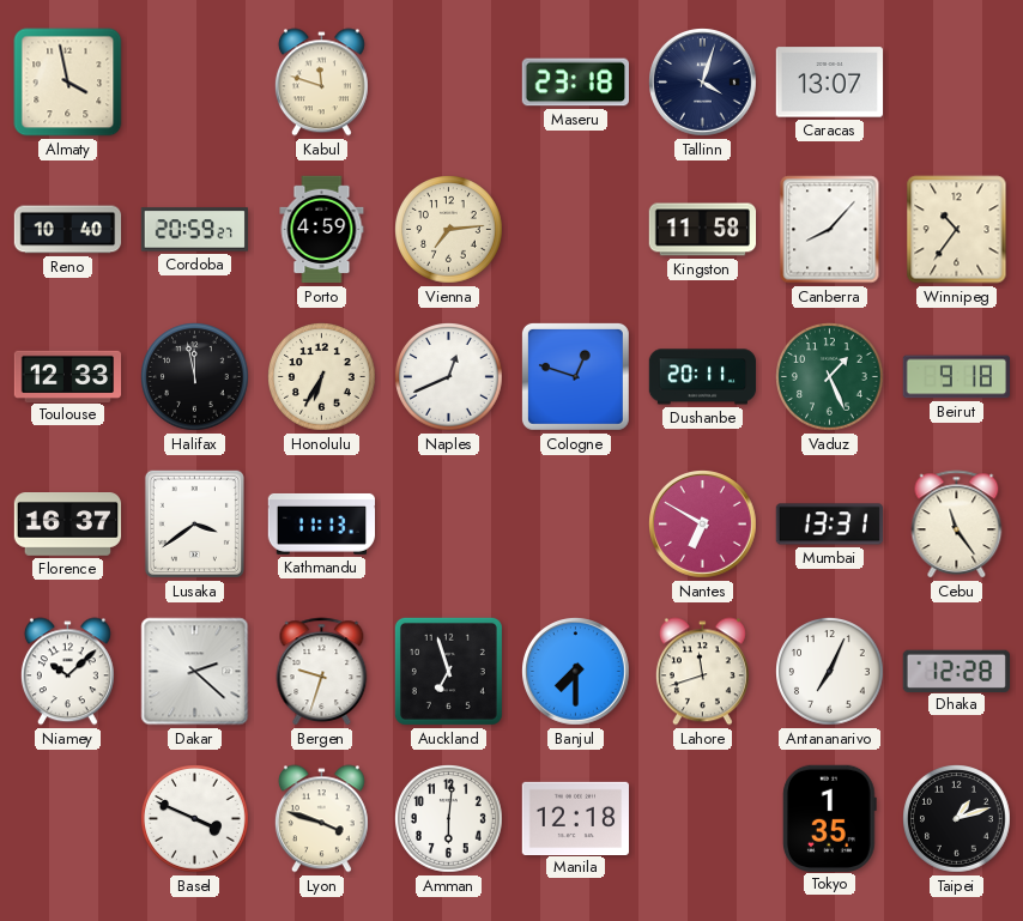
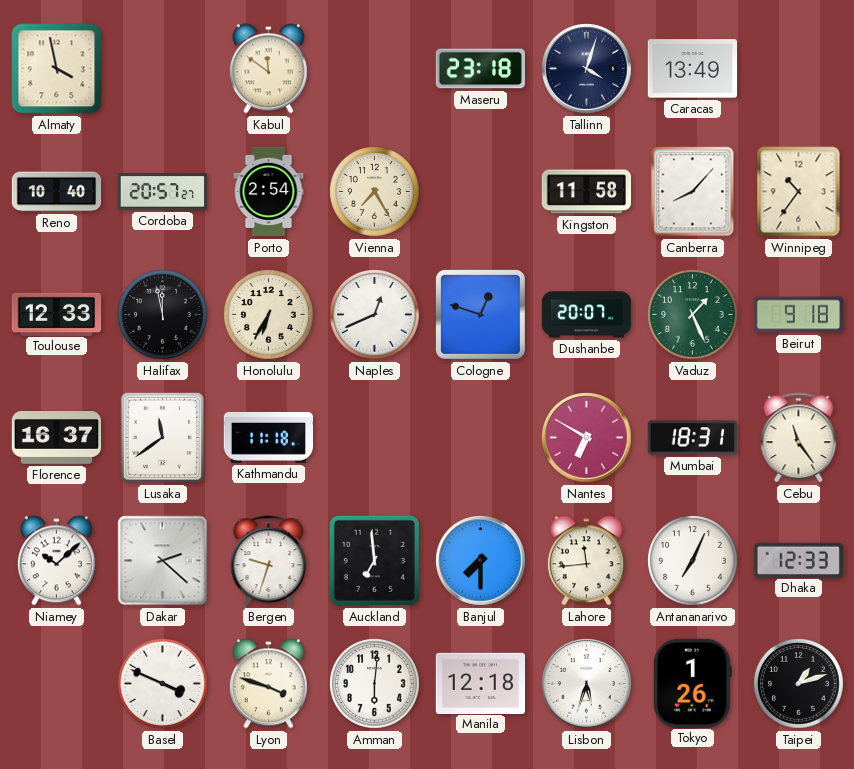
Kabul: 11:48 -> 11:51 (268, 69)
Caracas: 13:07 -> 13:49 (692, 69)
Cordoba: 20:59 -> 20:57 (162, 192)
Porto: 4:59 -> 2:54 (269, 192)
Vienna: 7:14 -> 7:25 (375, 192)
Dushanbe: 20:11 -> 20:07 (587, 315)
Lusaka: 3:39 -> 11:39 (162, 437)
Kathmandu: 11:13 -> 11:18 (269, 437)
Mumbai: 13:31 -> 18:31 (692, 438)
Auckland: 6:57 -> 6:59 (374, 560)
Lahore: 11:42 -> 11:44 (586, 561)
Dhaka: 12:28 -> 12:33 (798, 560)
Lisbon: none -> 5:33 (587, 684)
Tokyo: 1:35 -> 1:26 (692, 683)
